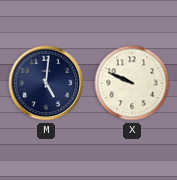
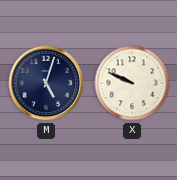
M: 5:01 -> 5:03 (46, 83)
